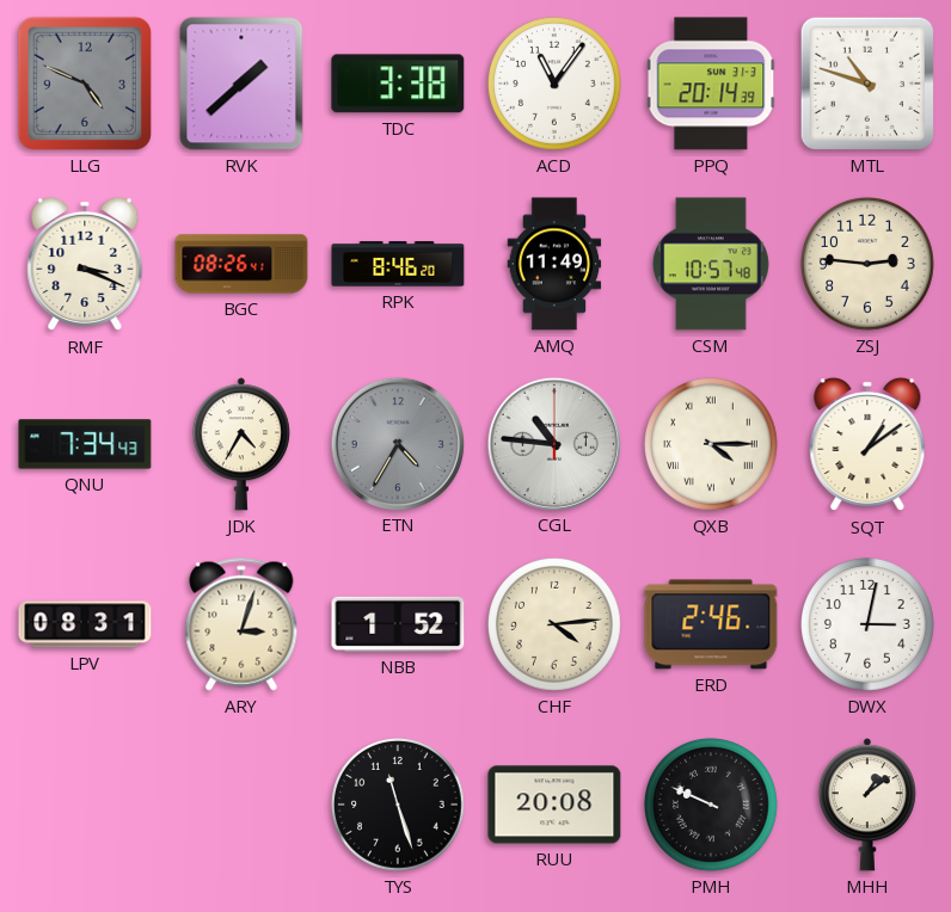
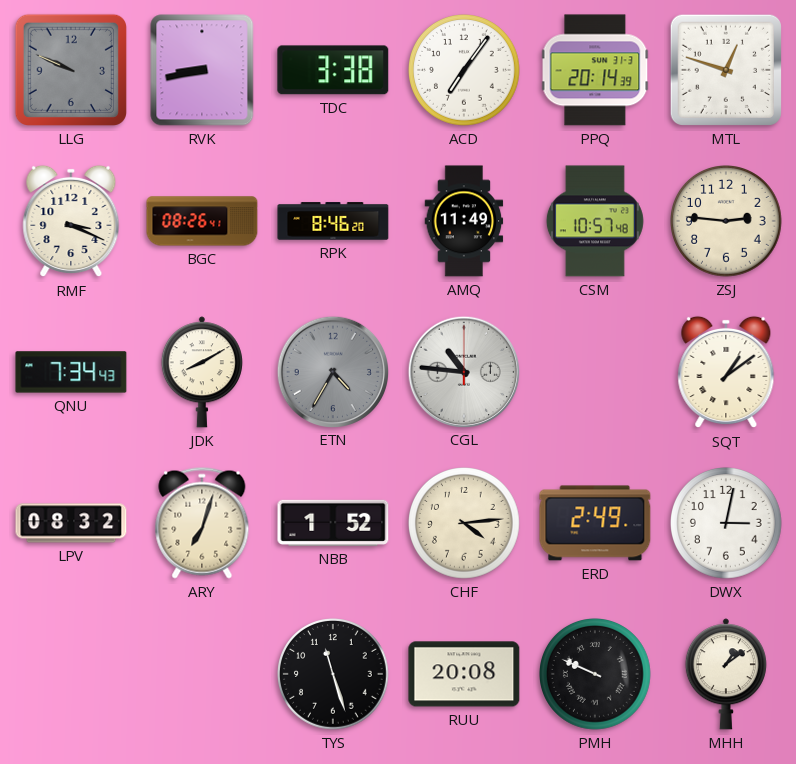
LLG: 4:49 -> 9:49 (71, 70)
RVK: 1:38 -> 8:43 (202, 70)
ACD: 11:06 -> 7:06 (465, 71)
MTL: 10:48 -> 12:48 (726, 70)
JDK: 4:35 -> 8:10 (202, 372)
QXB: 4:15 -> none (712, 445)
LPV: 08:31 -> 08:32 (71, 523)
ARY: 3:03 -> 7:03 (202, 523)
ERD: 2:46 -> 2:49 (595, 523)
